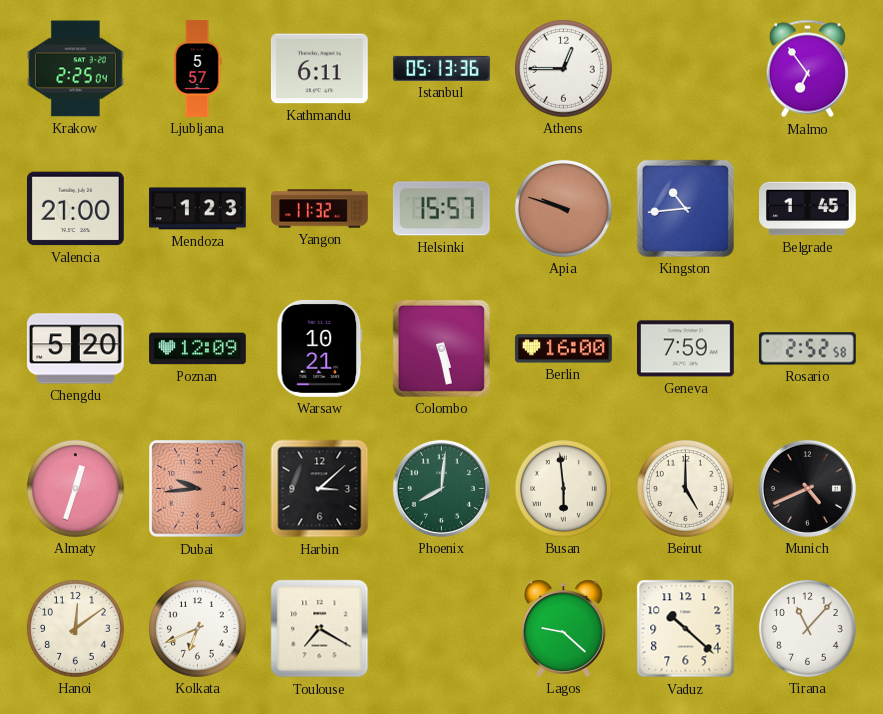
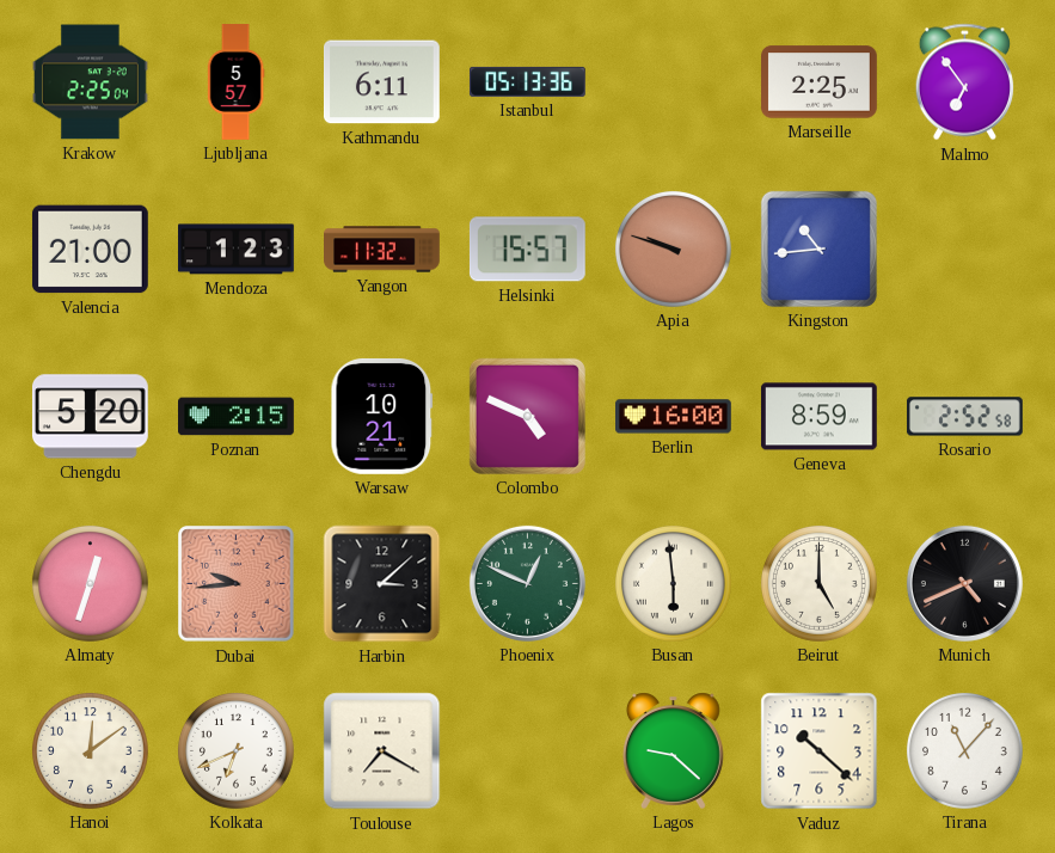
Athens: 12:45 -> none (563, 68)
Marseille: none -> 2:25 (820, 82)
Belgrade: 1:45 -> none (808, 209)
Poznan: 12:09 -> 2:15 (237, 417)
Colombo: 5:28 -> 4:49 (527, 416)
Geneva: 7:59 -> 8:59 (818, 417)
Phoenix: 8:01 -> 12:49 (527, 583)
